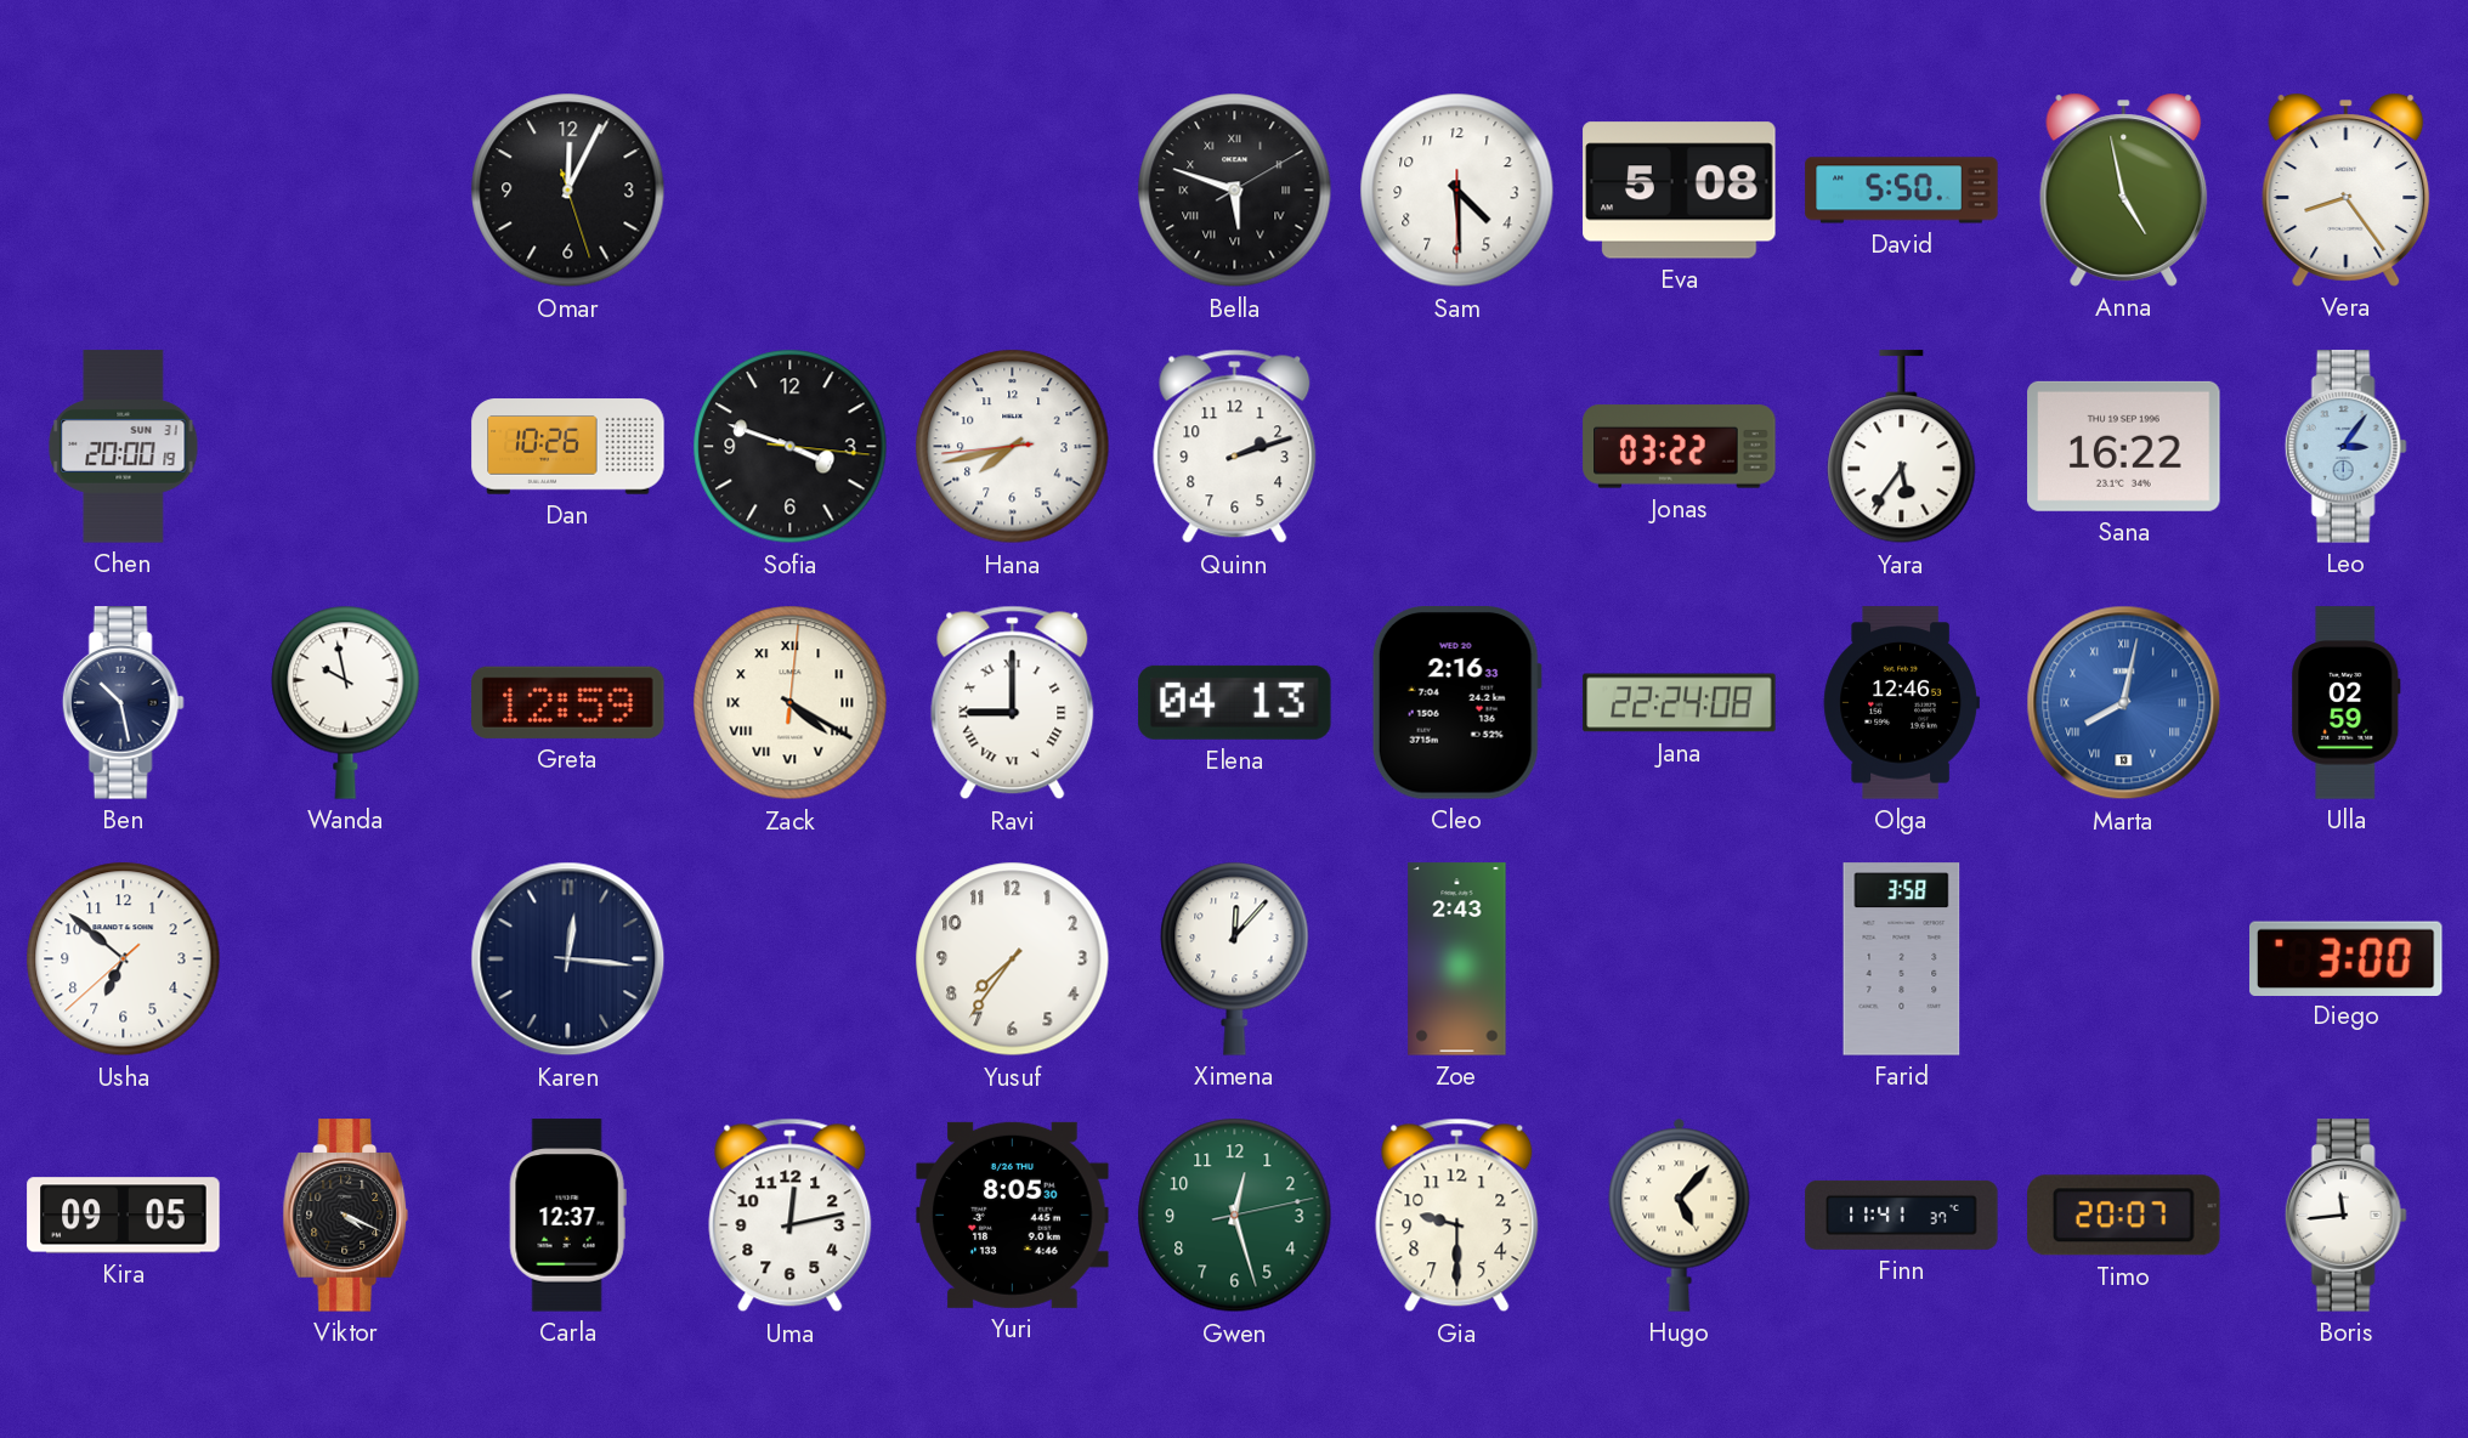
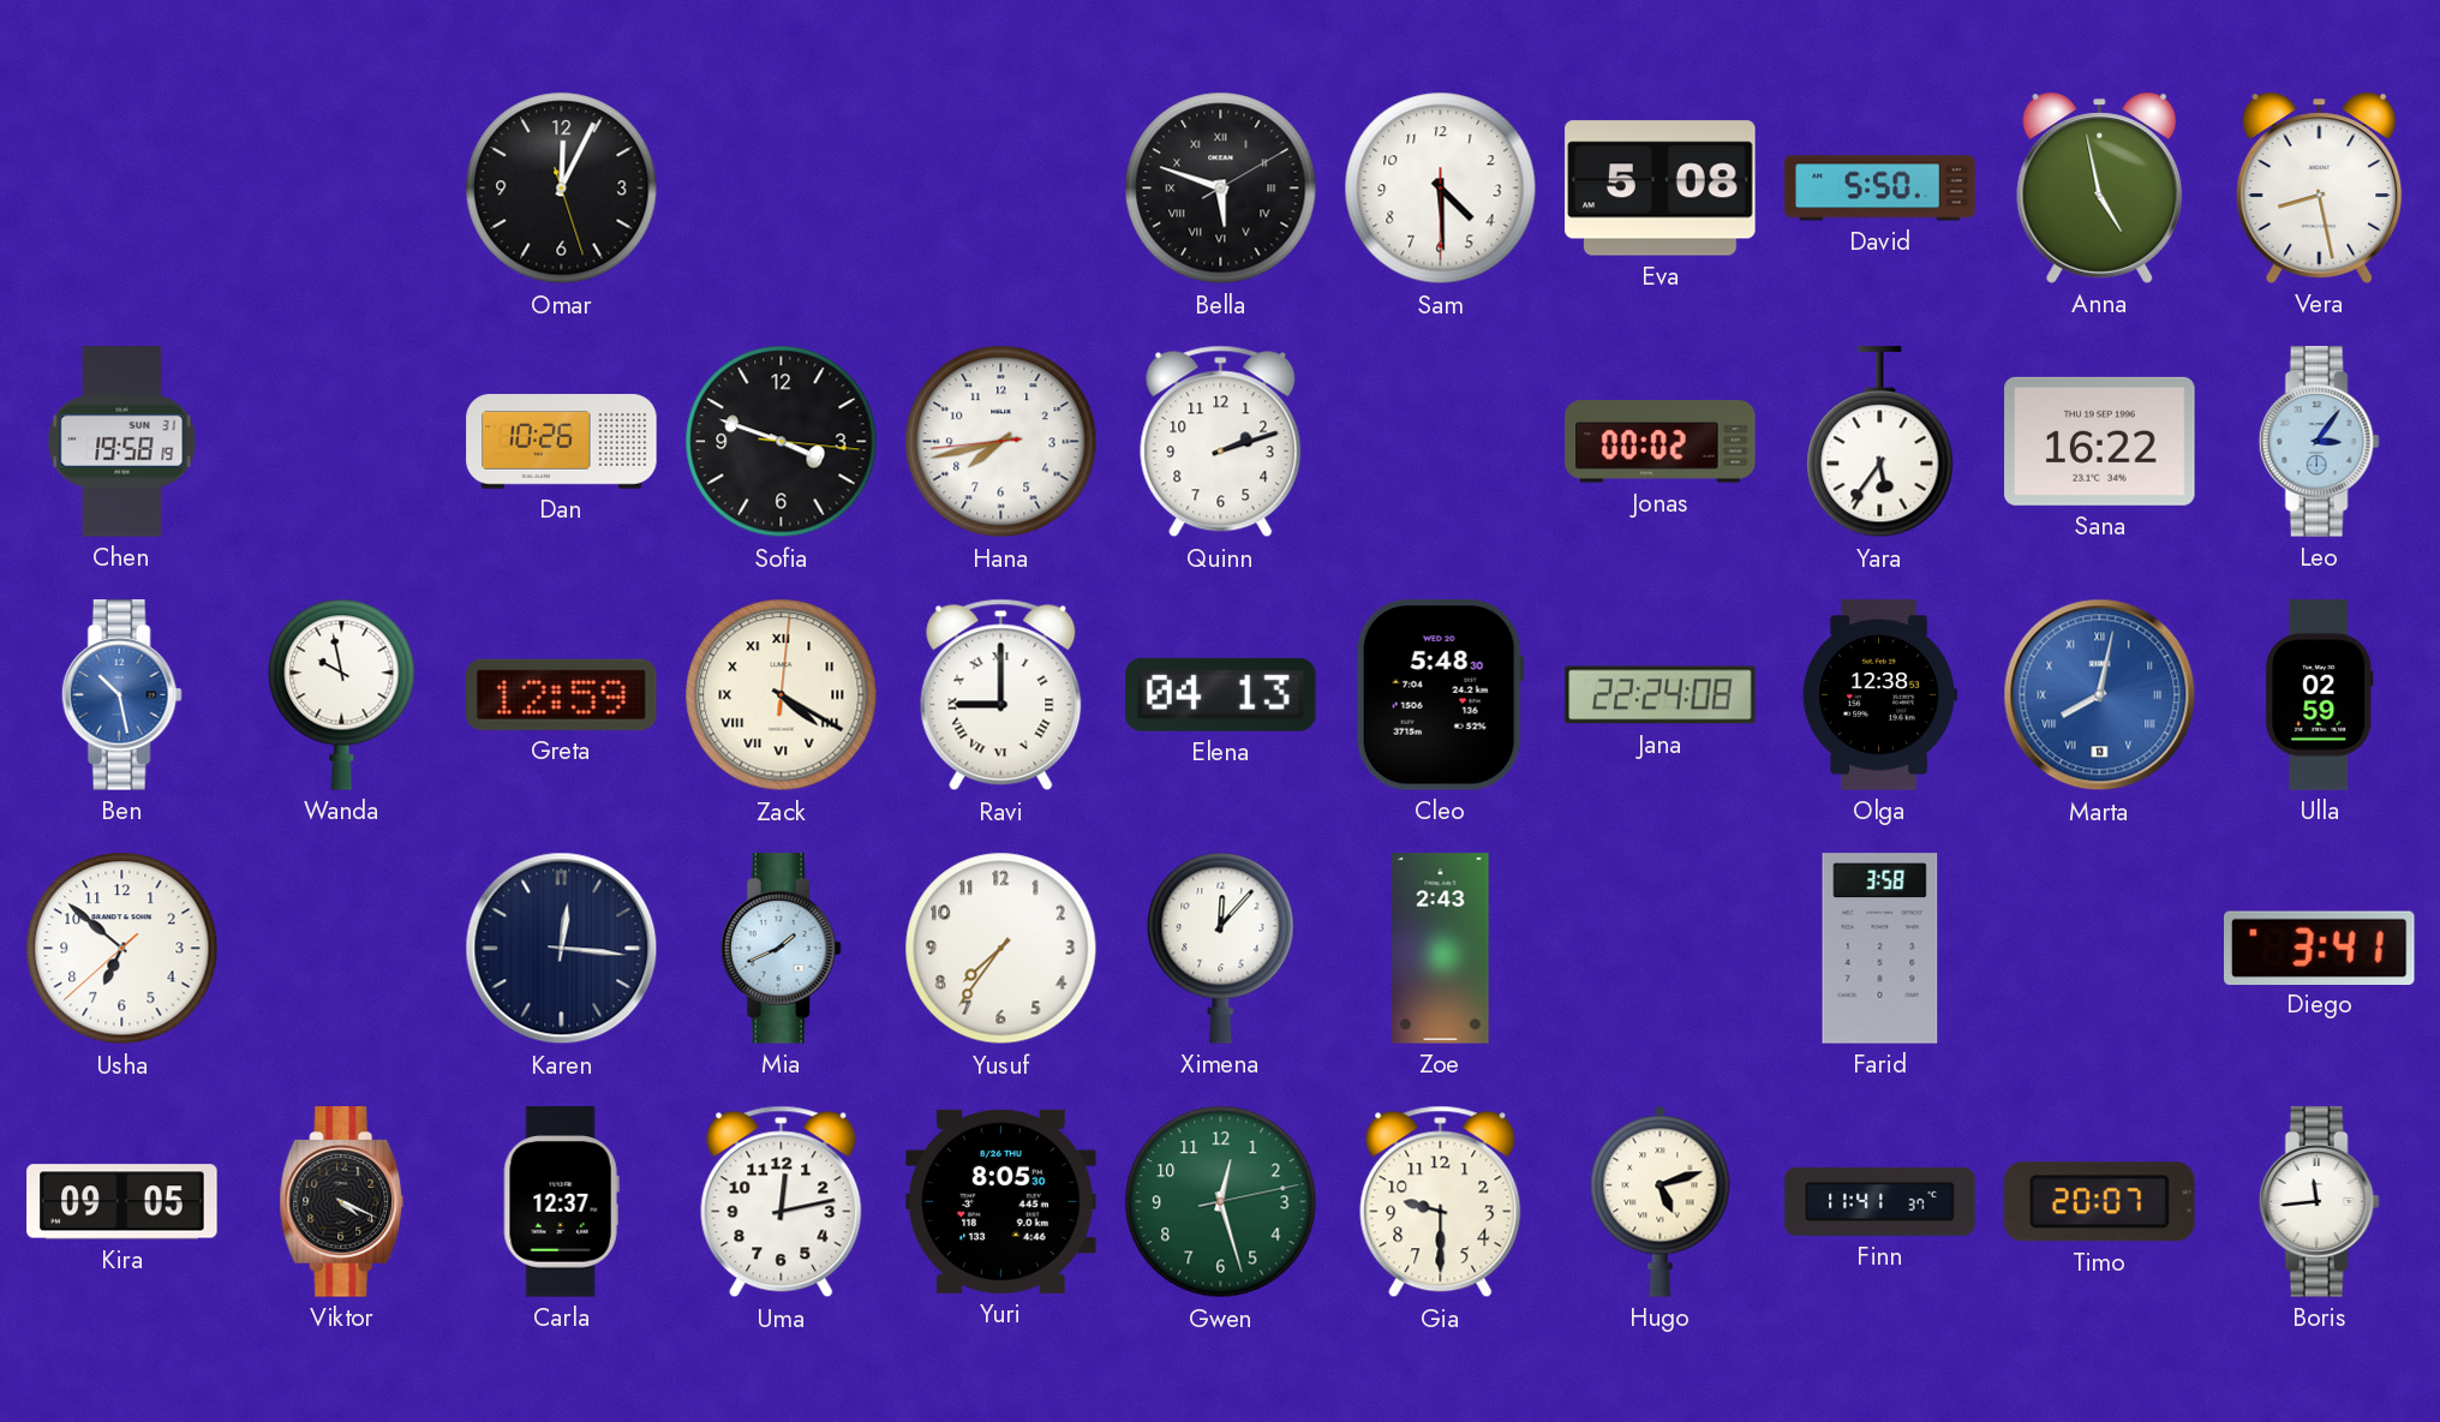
Vera: 8:24 -> 8:28 (2320, 187)
Chen: 20:00 -> 19:58 (122, 442)
Jonas: 03:22 -> 00:02 (1661, 442)
Ben dial: navy -> blue (121, 695)
Cleo: 2:16 -> 5:48 (1440, 695)
Olga: 12:46 -> 12:38 (1879, 695)
Mia: none -> 1:41 (781, 949)
Diego: 3:00 -> 3:41 (2320, 948)
Hugo: 5:07 -> 5:12 (1661, 1201)
